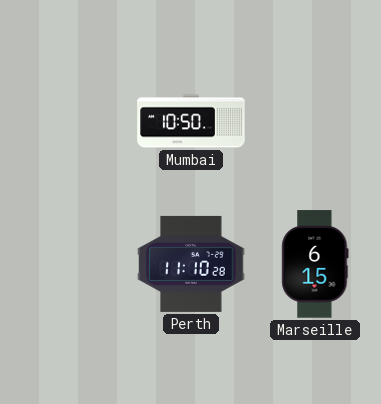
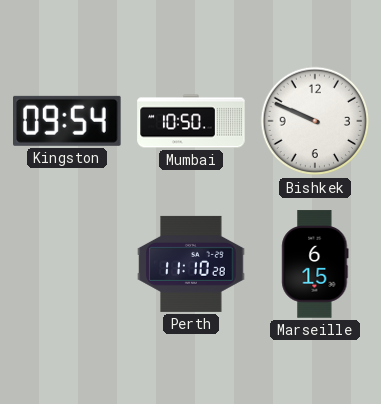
Kingston: none -> 09:54 (68, 121)
Bishkek: none -> 9:49 (315, 121)
